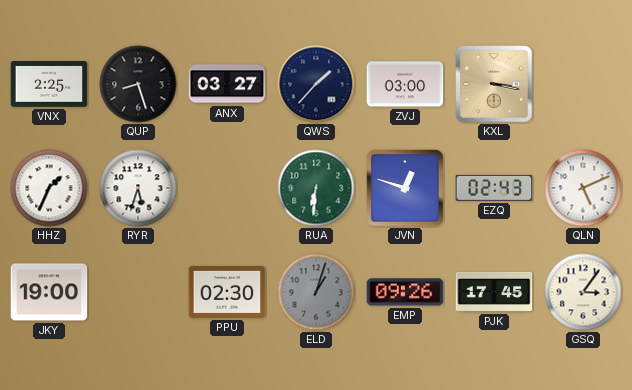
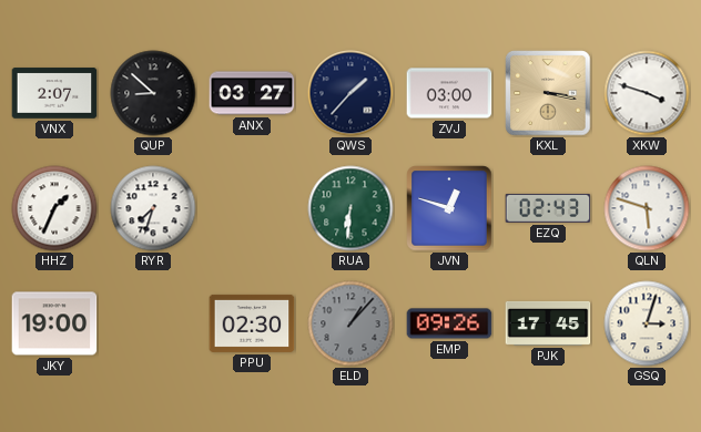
VNX: 2:25 -> 2:07 (54, 93)
QUP: 8:27 -> 8:52 (153, 93)
XKW: none -> 3:48 (647, 93)
RYR: 5:33 -> 7:33 (153, 208)
QLN: 5:11 -> 5:48 (647, 208)
ELD: 1:03 -> 1:07 (350, 323)
GSQ: 3:06 -> 3:03 (647, 323)
